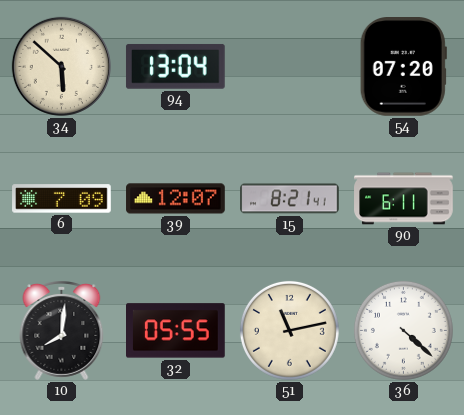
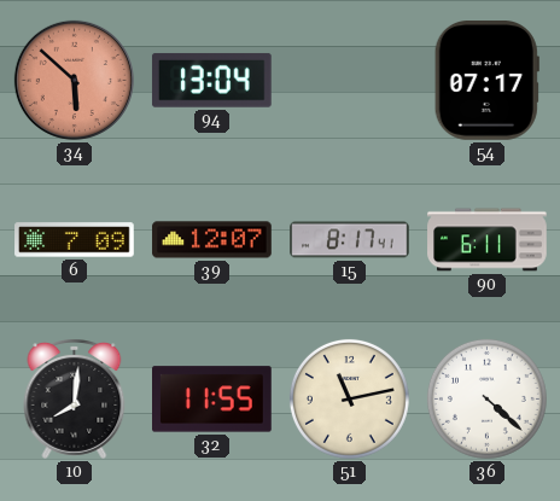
34 dial: cream -> salmon (74, 80)
54: 07:20 -> 07:17 (486, 81)
15: 8:21 -> 8:17 (350, 240)
32: 05:55 -> 11:55 (212, 400)
